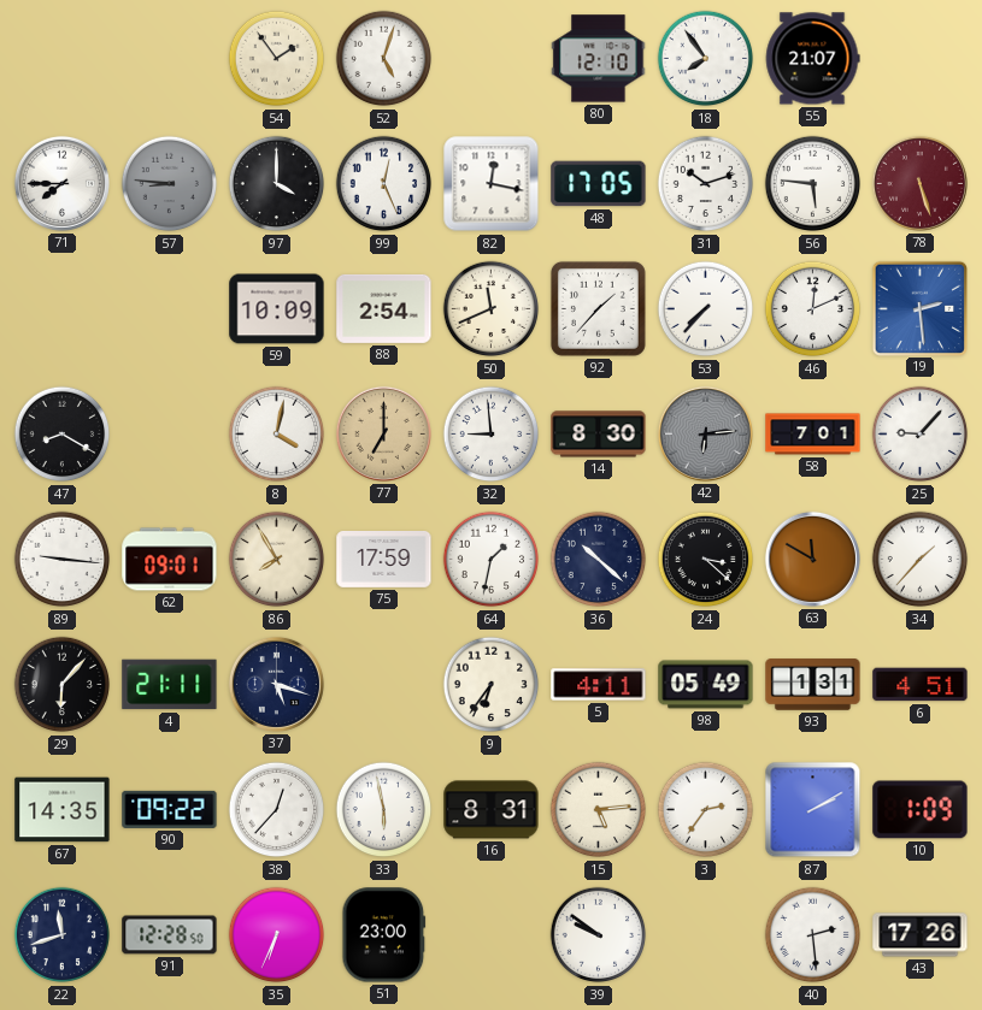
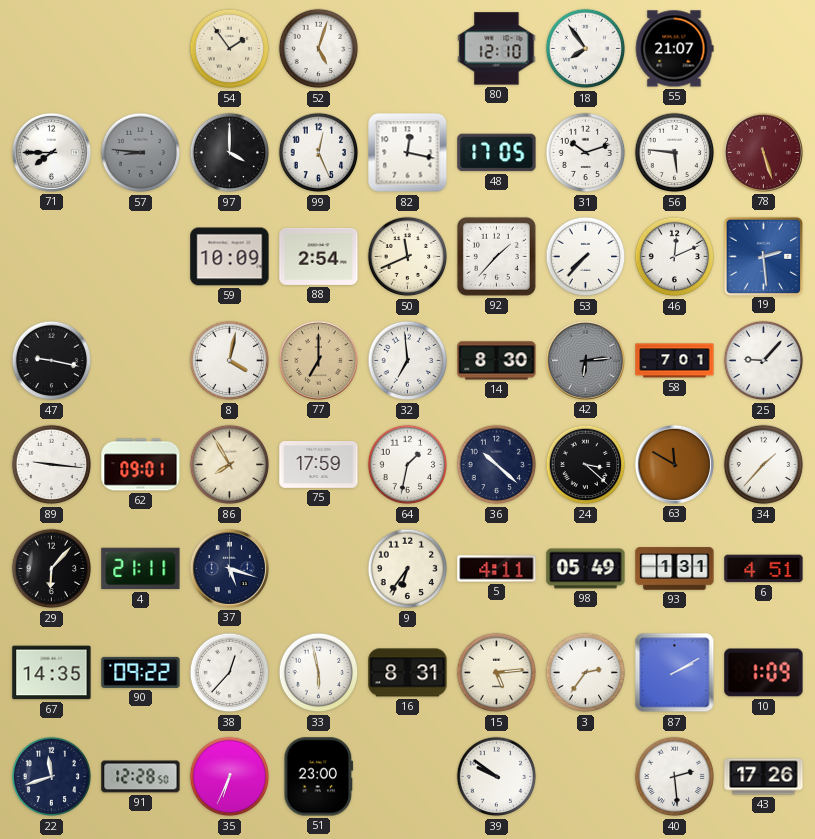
47: 8:20 -> 9:17 (52, 361)
32: 8:59 -> 6:59 (408, 361)
